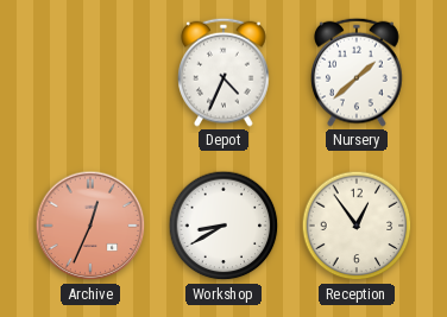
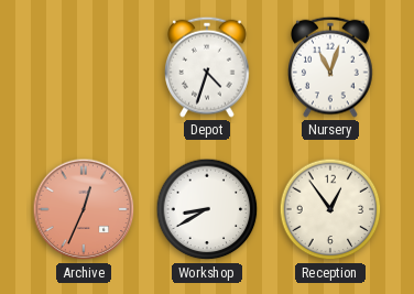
Depot: 4:34 -> 4:33 (207, 67)
Nursery: 1:38 -> 11:03 (330, 67)
